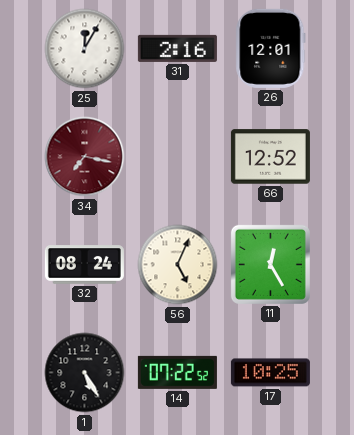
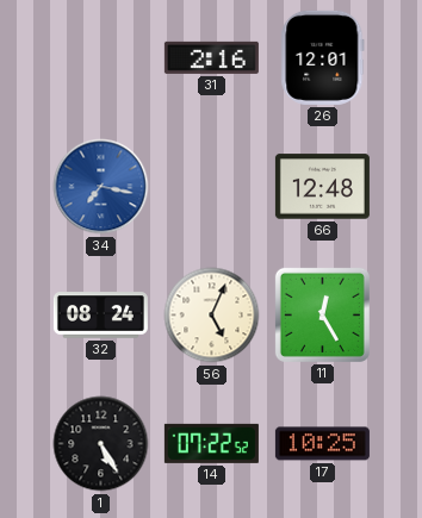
25: 12:05 -> none (85, 49)
34 dial: burgundy -> blue (101, 187)
66: 12:52 -> 12:48 (322, 187)
